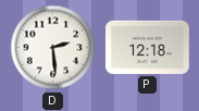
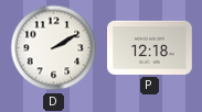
D: 2:29 -> 2:10 (54, 48)
